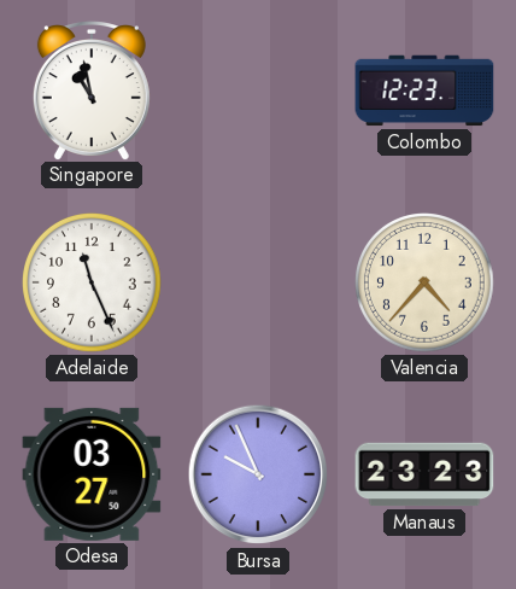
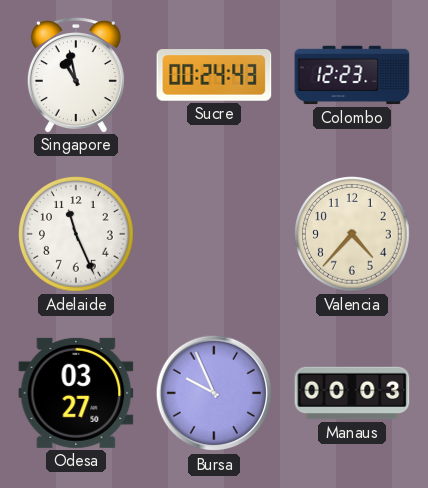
Sucre: none -> 00:24 (214, 75)
Manaus: 23:23 -> 00:03 (352, 393)
